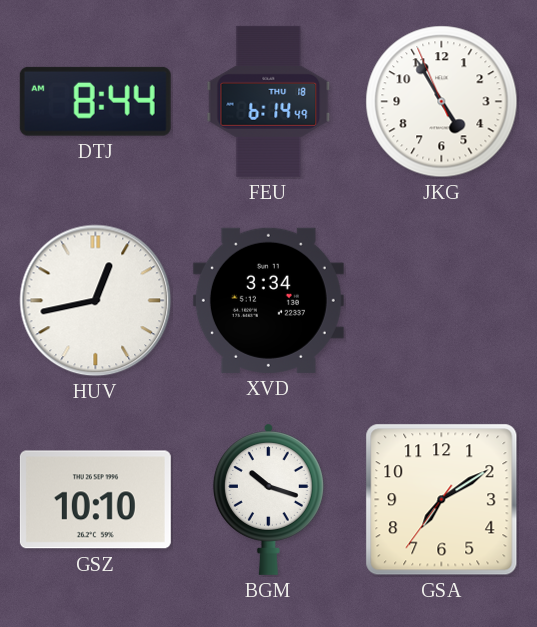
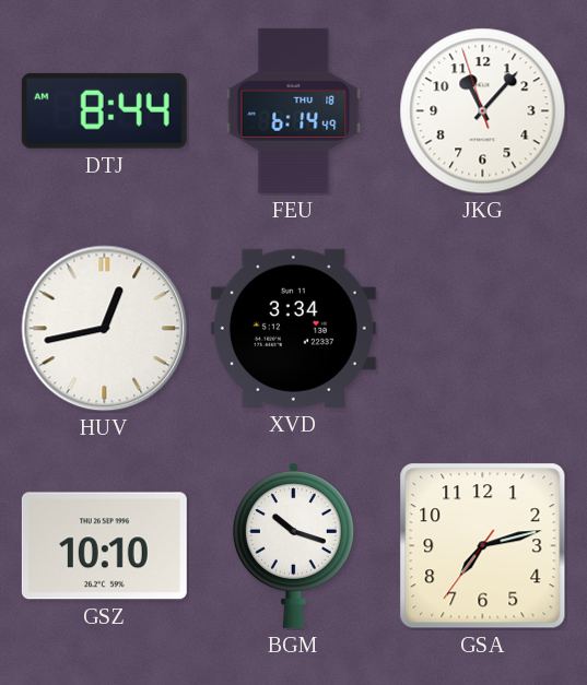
JKG: 4:54 -> 11:06 (483, 111)
GSA: 7:09 -> 7:12 (483, 546)
